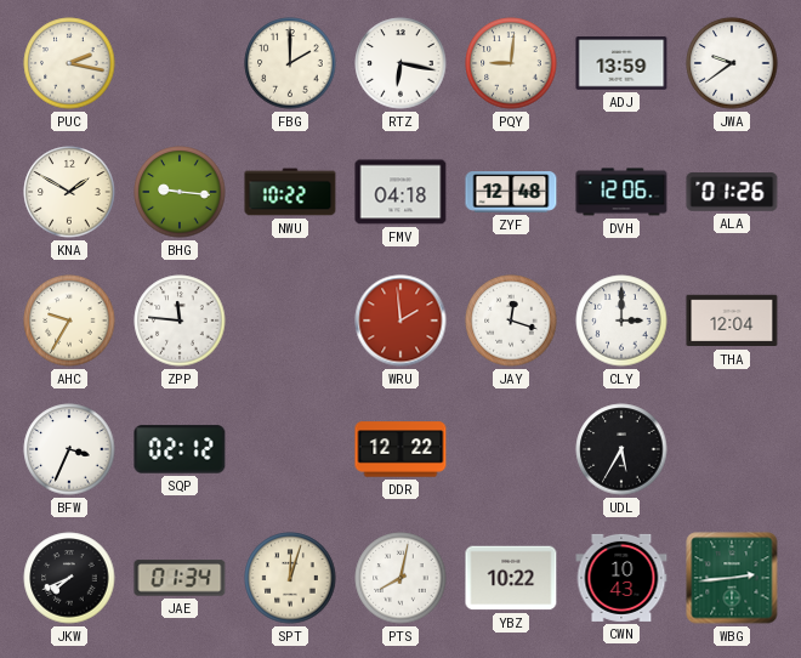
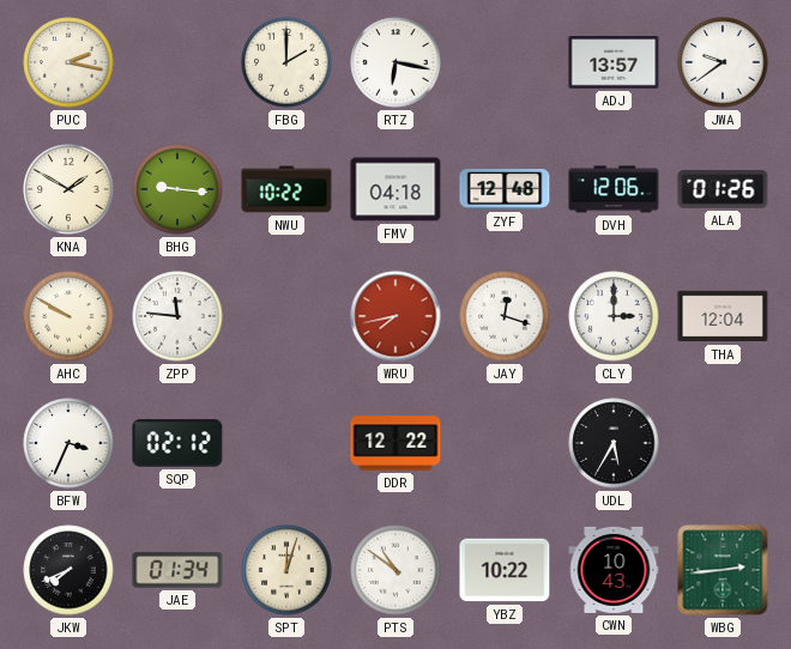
PQY: 9:01 -> none (511, 63)
ADJ: 13:59 -> 13:57 (614, 62)
AHC: 9:35 -> 9:50 (68, 316)
WRU: 1:59 -> 7:43 (395, 316)
PTS: 8:02 -> 10:51 (395, 570)
